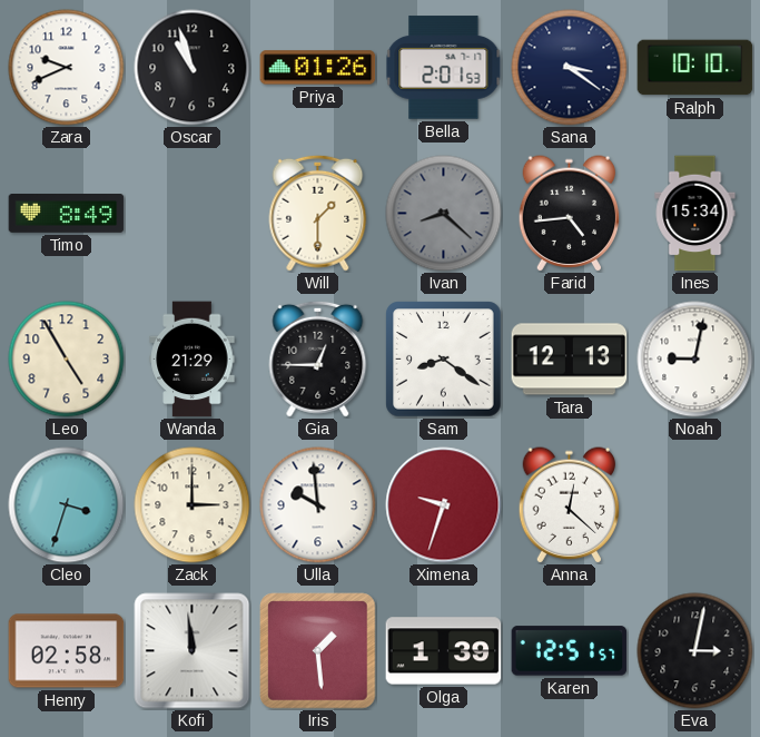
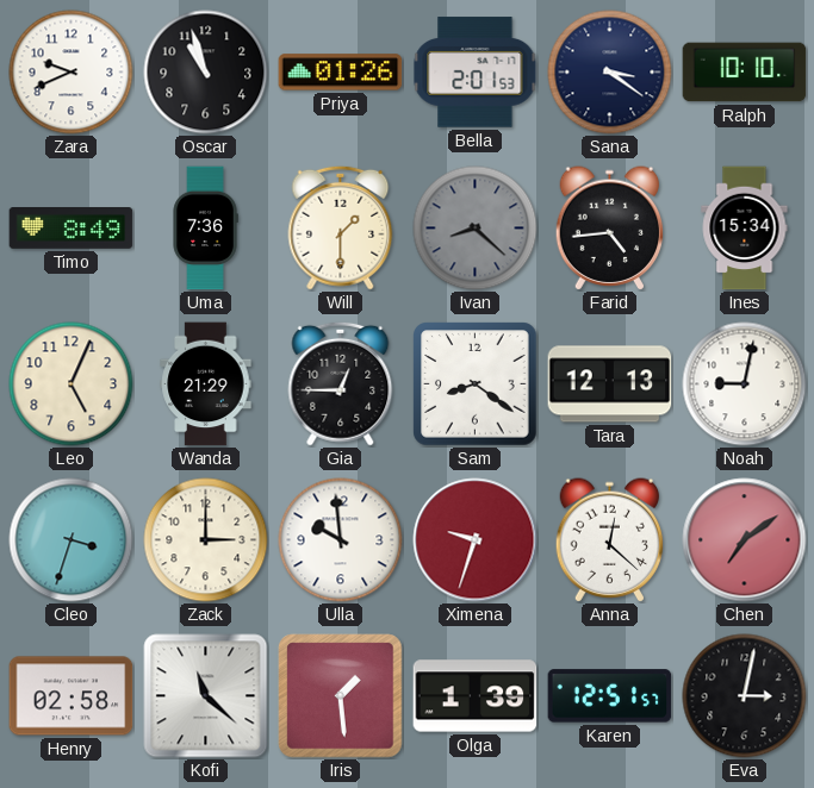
Uma: none -> 7:36 (205, 229)
Leo: 4:55 -> 5:04 (72, 384)
Chen: none -> 7:09 (745, 540)
Kofi: 11:59 -> 11:22 (206, 696)
